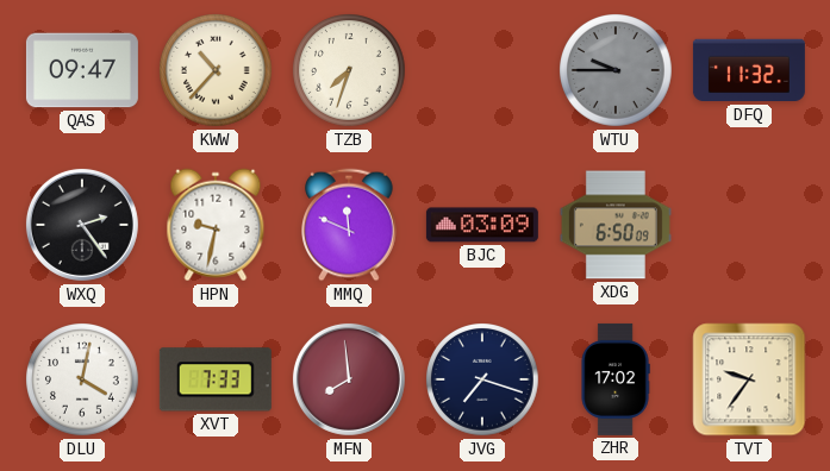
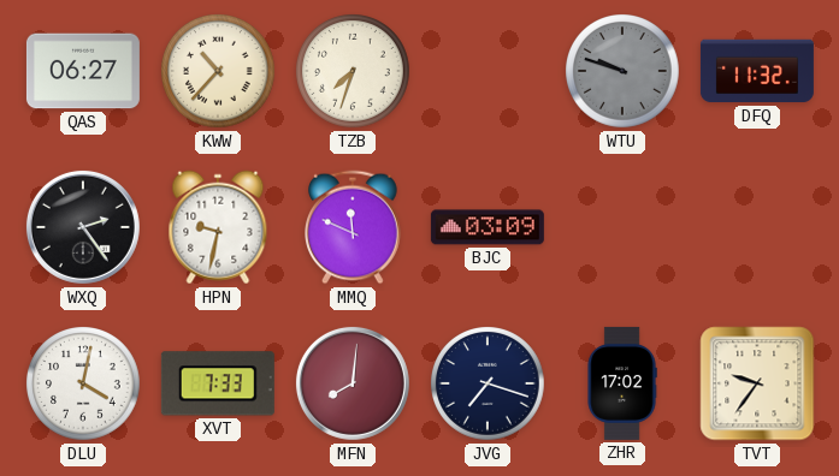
QAS: 09:47 -> 06:27 (83, 71)
WTU: 9:45 -> 9:48 (624, 72)
XDG: 6:50 -> none (616, 225)
MFN: 7:59 -> 8:01 (353, 383)
